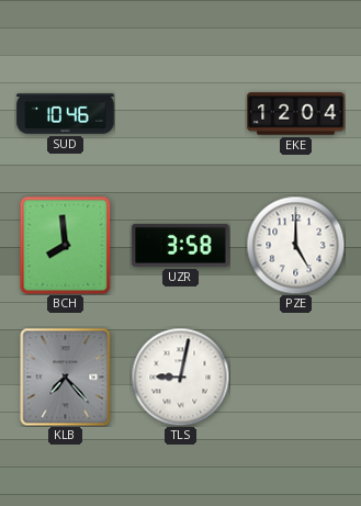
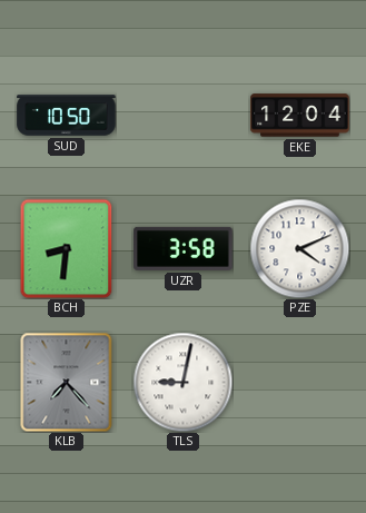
SUD: 10:46 -> 10:50 (67, 116)
BCH: 7:59 -> 8:31 (67, 248)
PZE: 5:00 -> 4:11 (299, 248)
